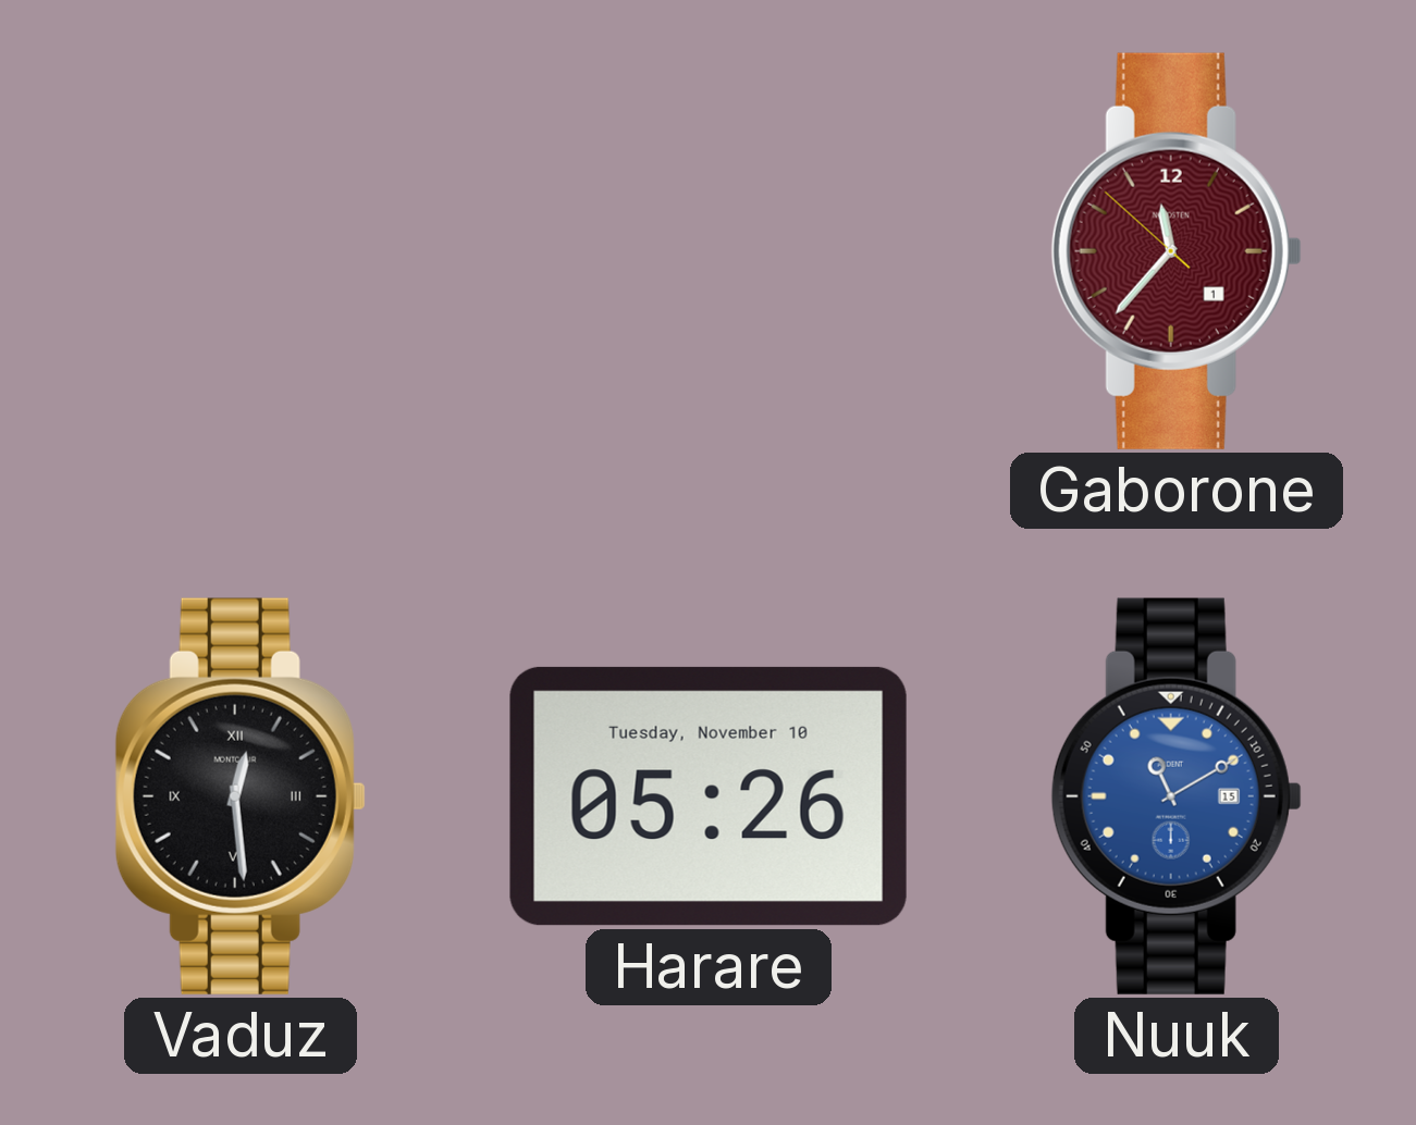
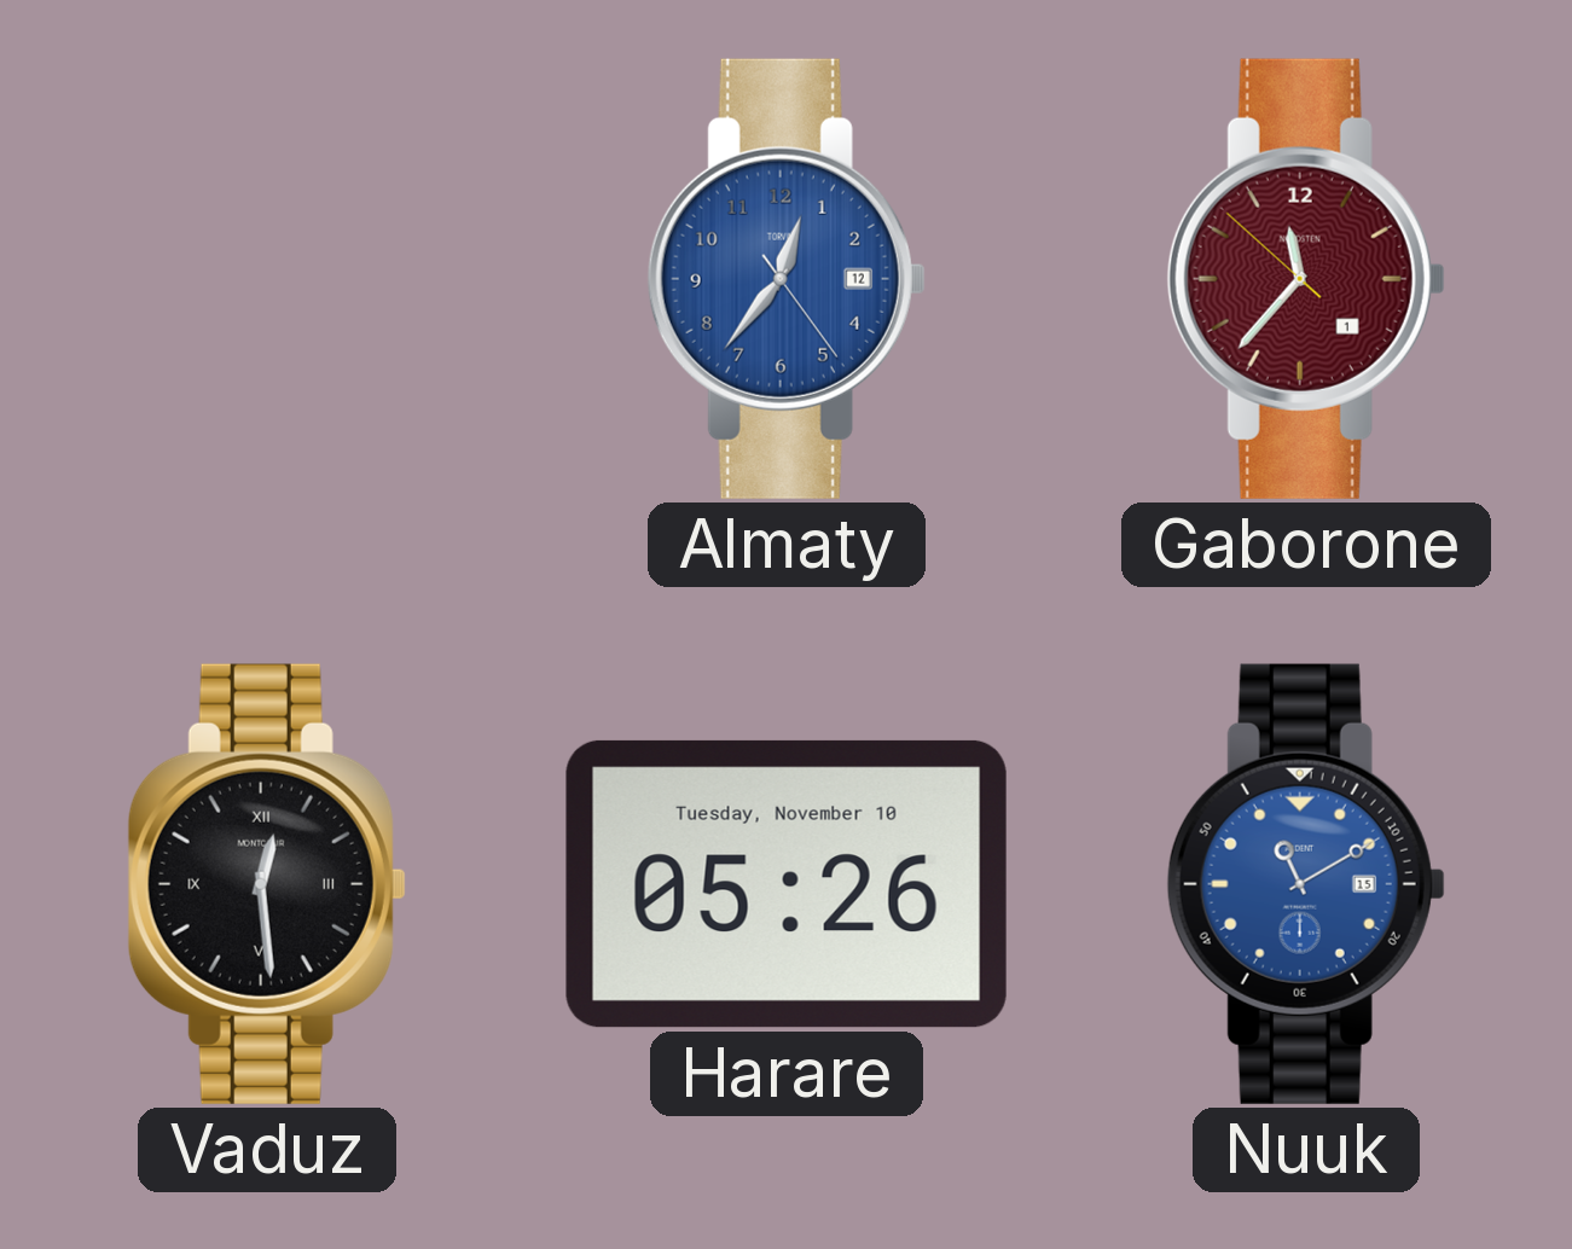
Almaty: none -> 12:36 (787, 279)
